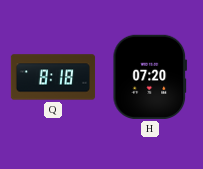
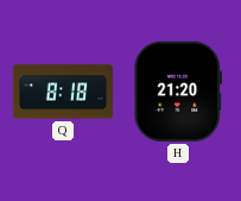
H: 07:20 -> 21:20 (178, 92)
